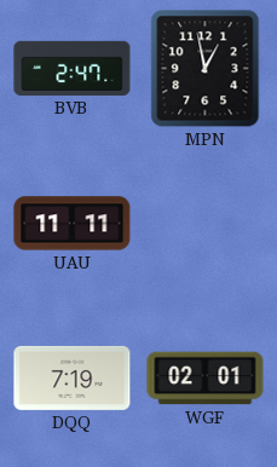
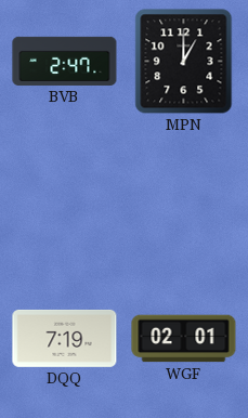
MPN: 12:58 -> 1:00 (184, 62)
UAU: 11:11 -> none (73, 224)
